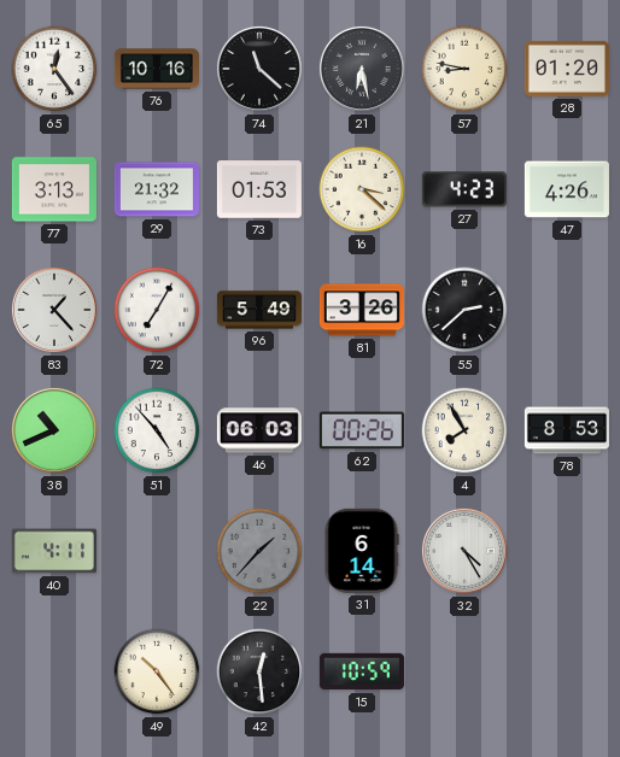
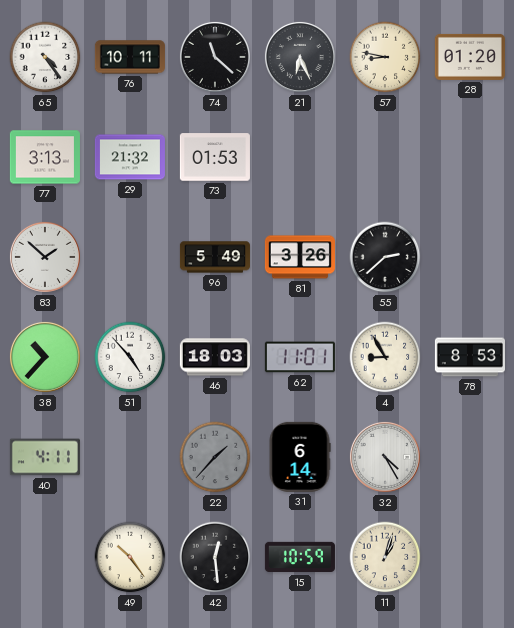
65: 12:24 -> 4:24 (45, 57)
76: 10:16 -> 10:11 (130, 57)
21: 6:28 -> 6:26 (300, 57)
16: 3:22 -> none (362, 189)
27: 4:23 -> none (464, 189)
47: 4:26 -> none (567, 189)
83: 1:23 -> 1:52 (45, 257)
72: 7:05 -> none (157, 310)
38: 10:41 -> 10:37 (45, 357)
46: 06:03 -> 18:03 (215, 357)
62: 00:26 -> 11:01 (300, 357)
4: 7:55 -> 8:55 (385, 357)
11: none -> 1:03 (385, 557)
